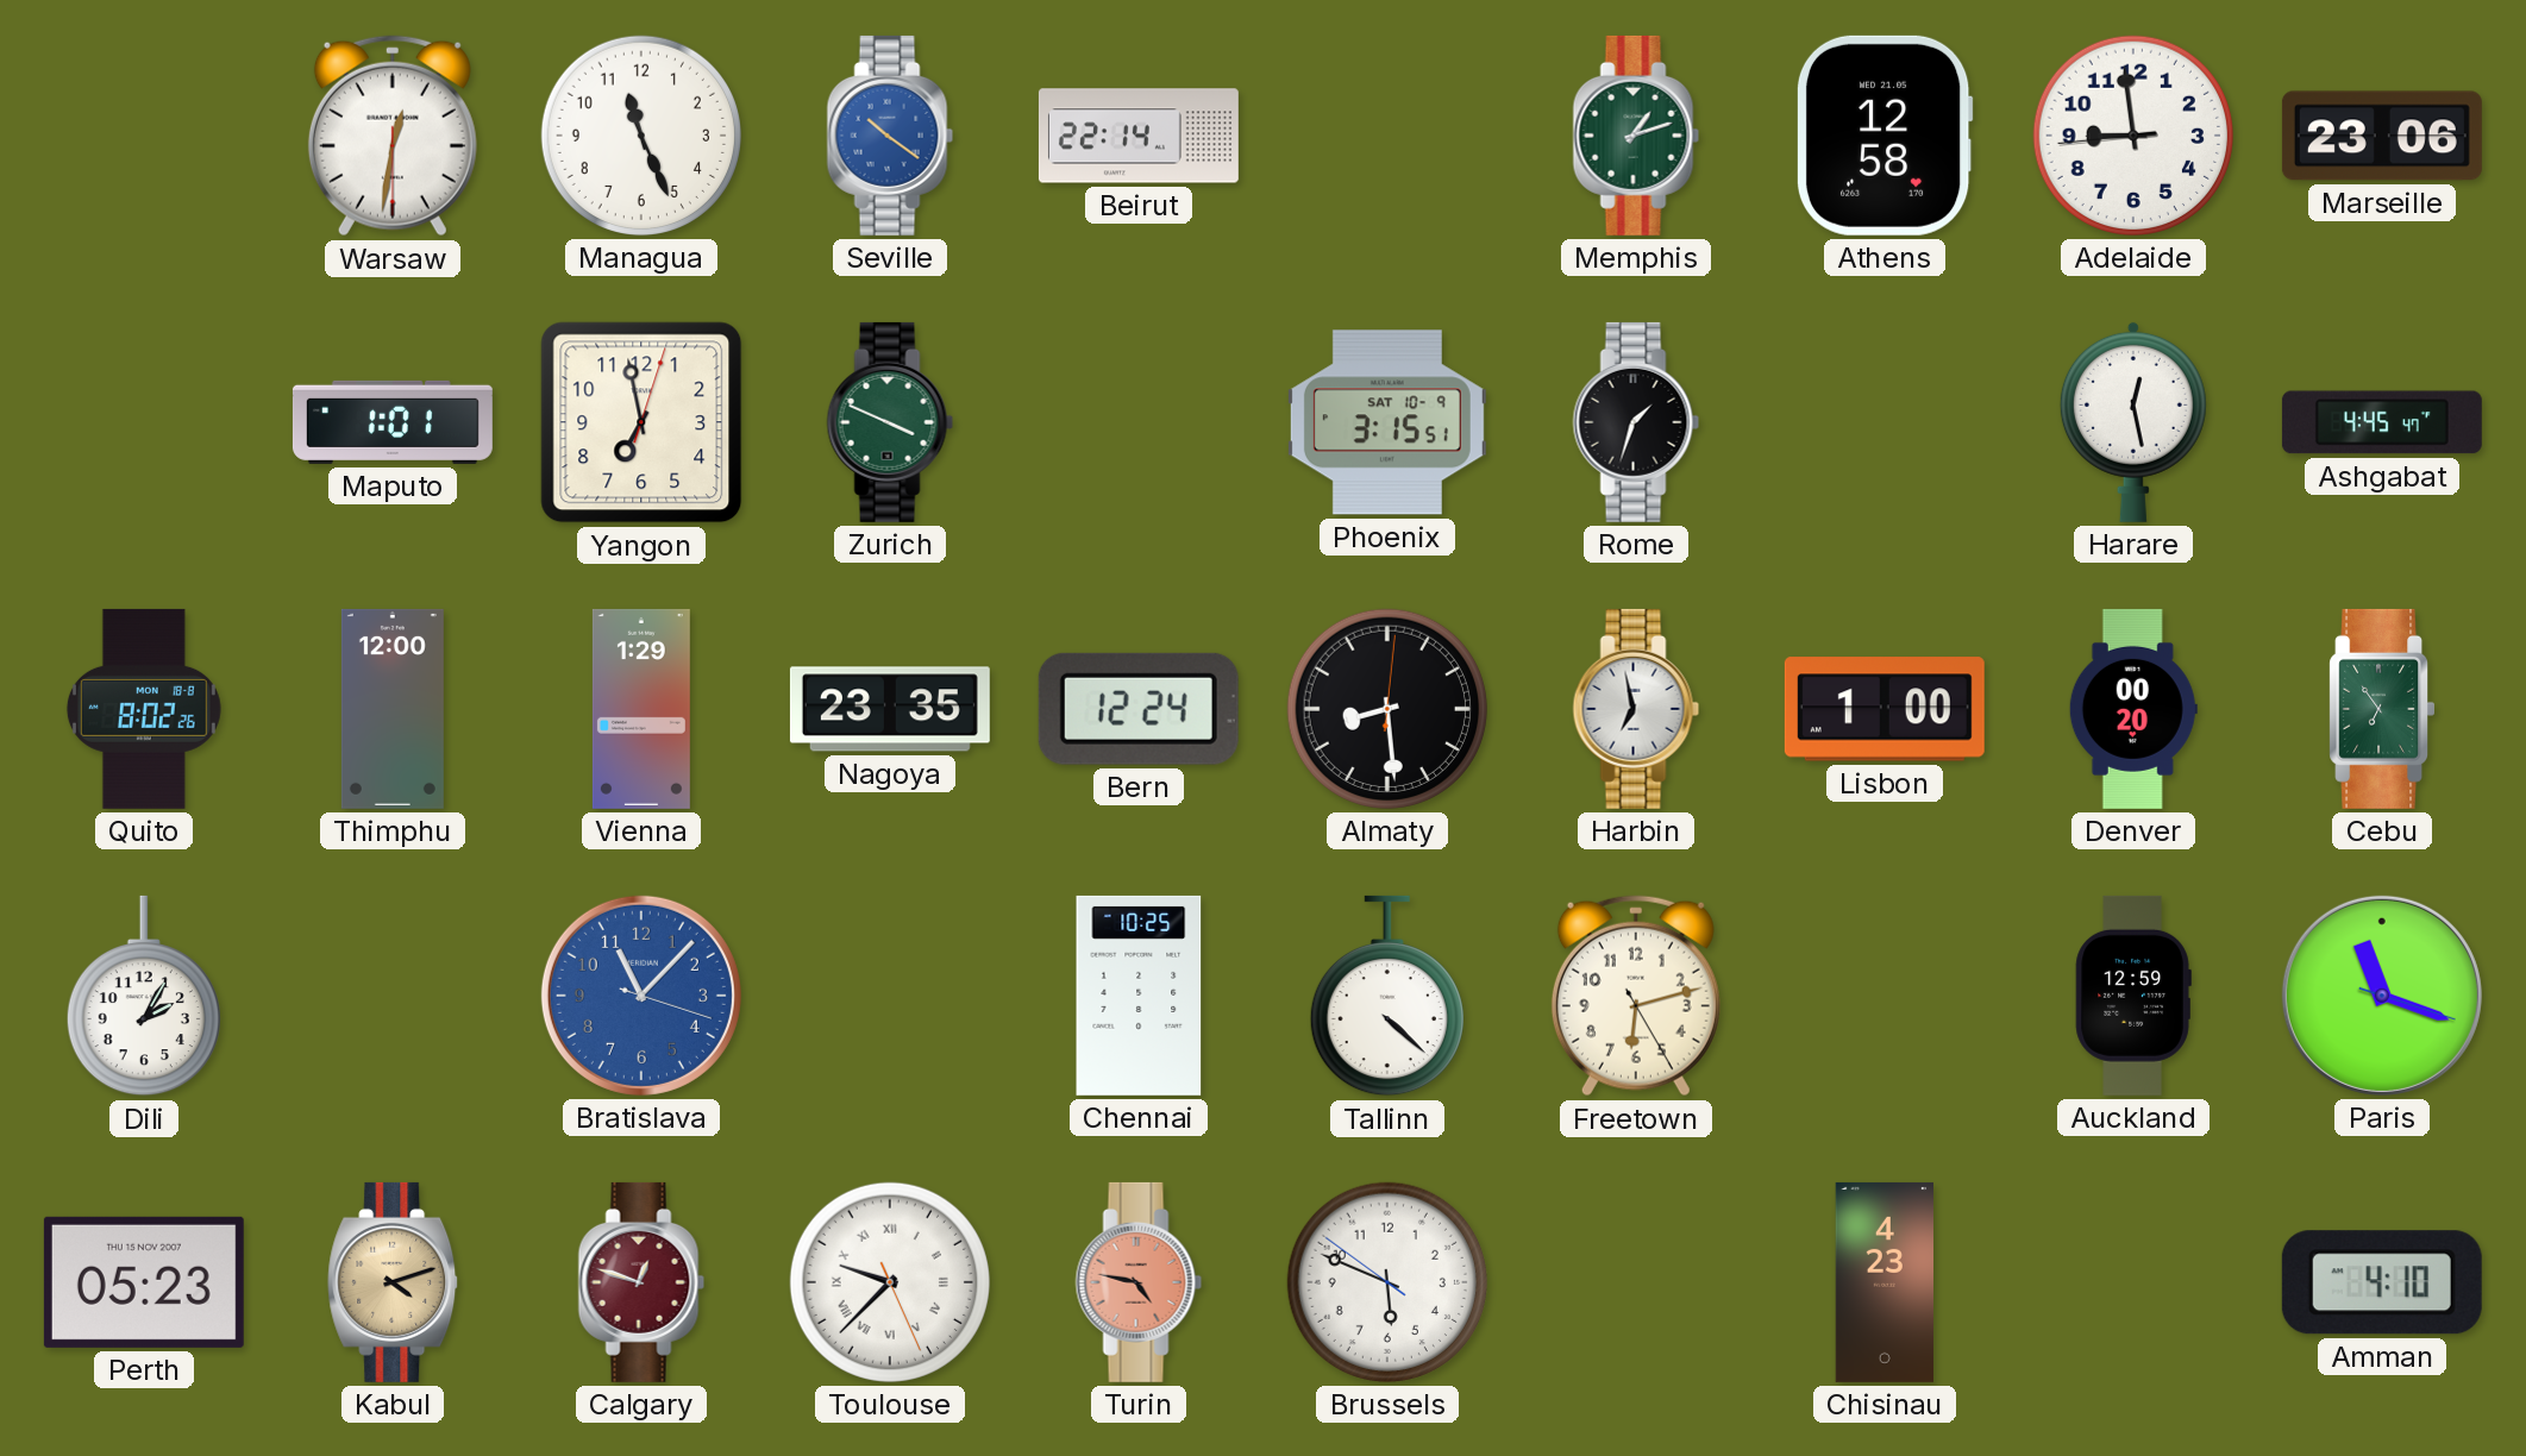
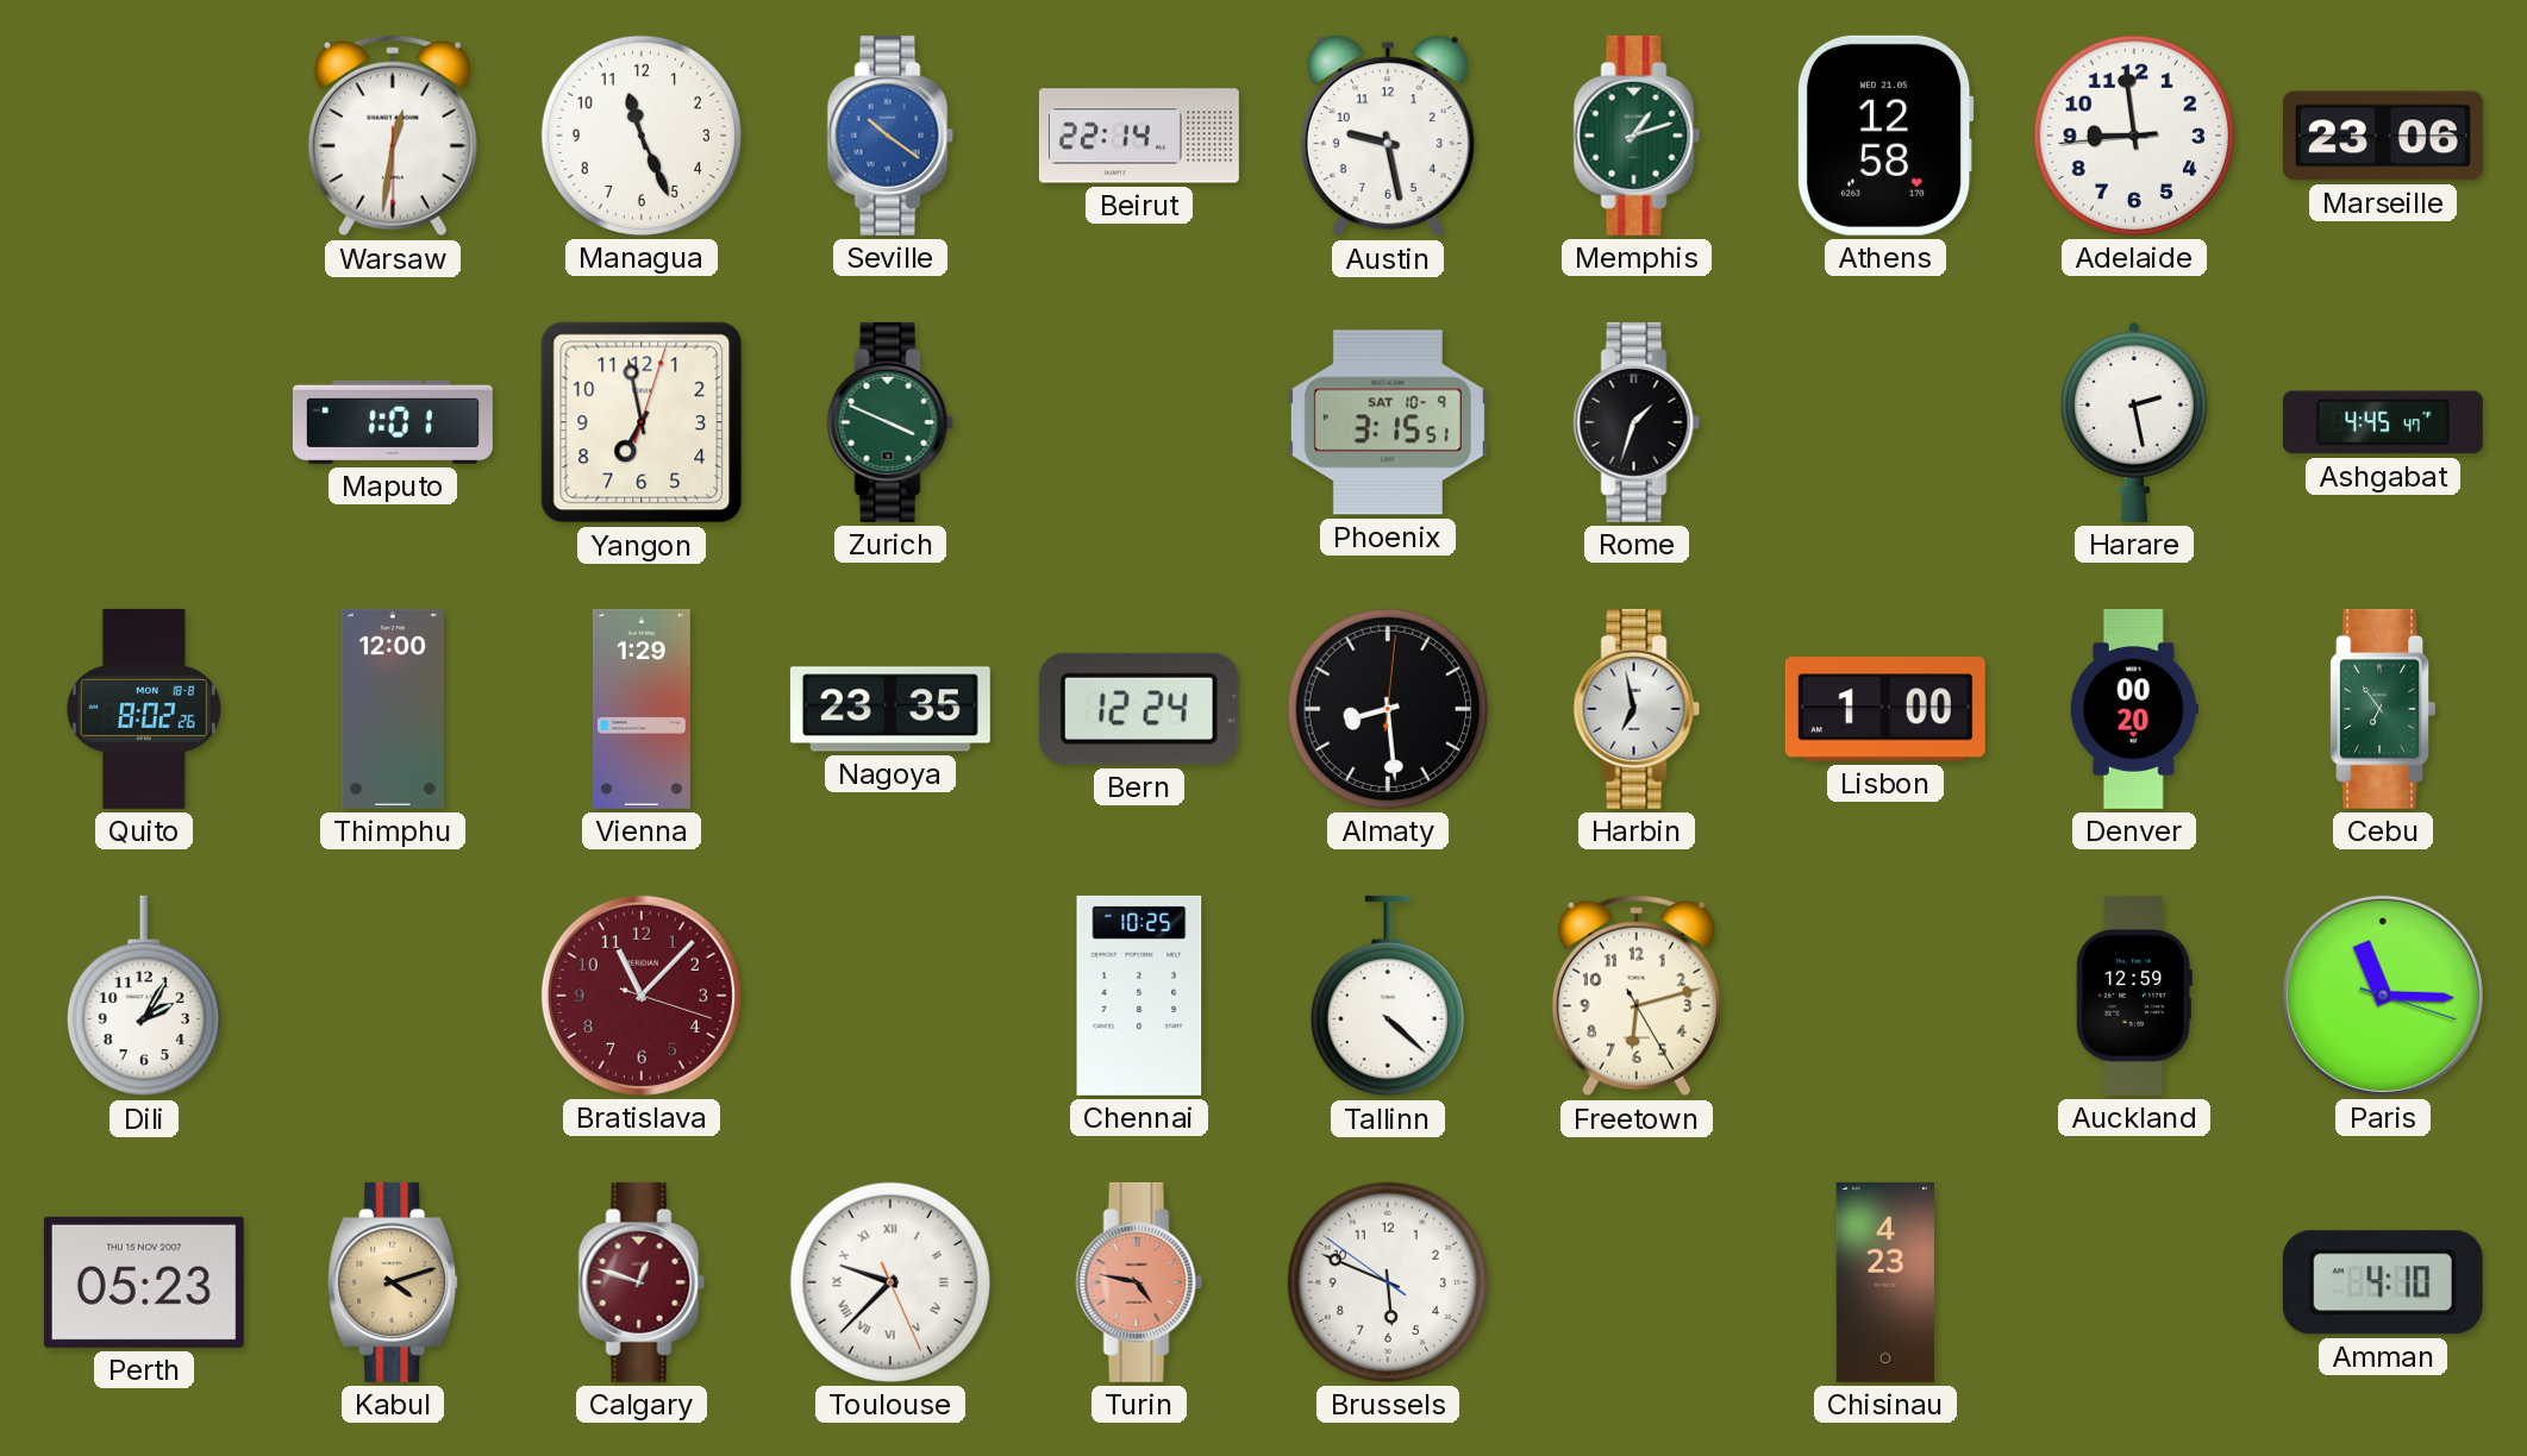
Austin: none -> 9:28 (1388, 136)
Harare: 12:28 -> 2:28 (2134, 421)
Bratislava dial: blue -> burgundy (642, 996)
Paris: 11:18 -> 11:15 (2383, 996)
